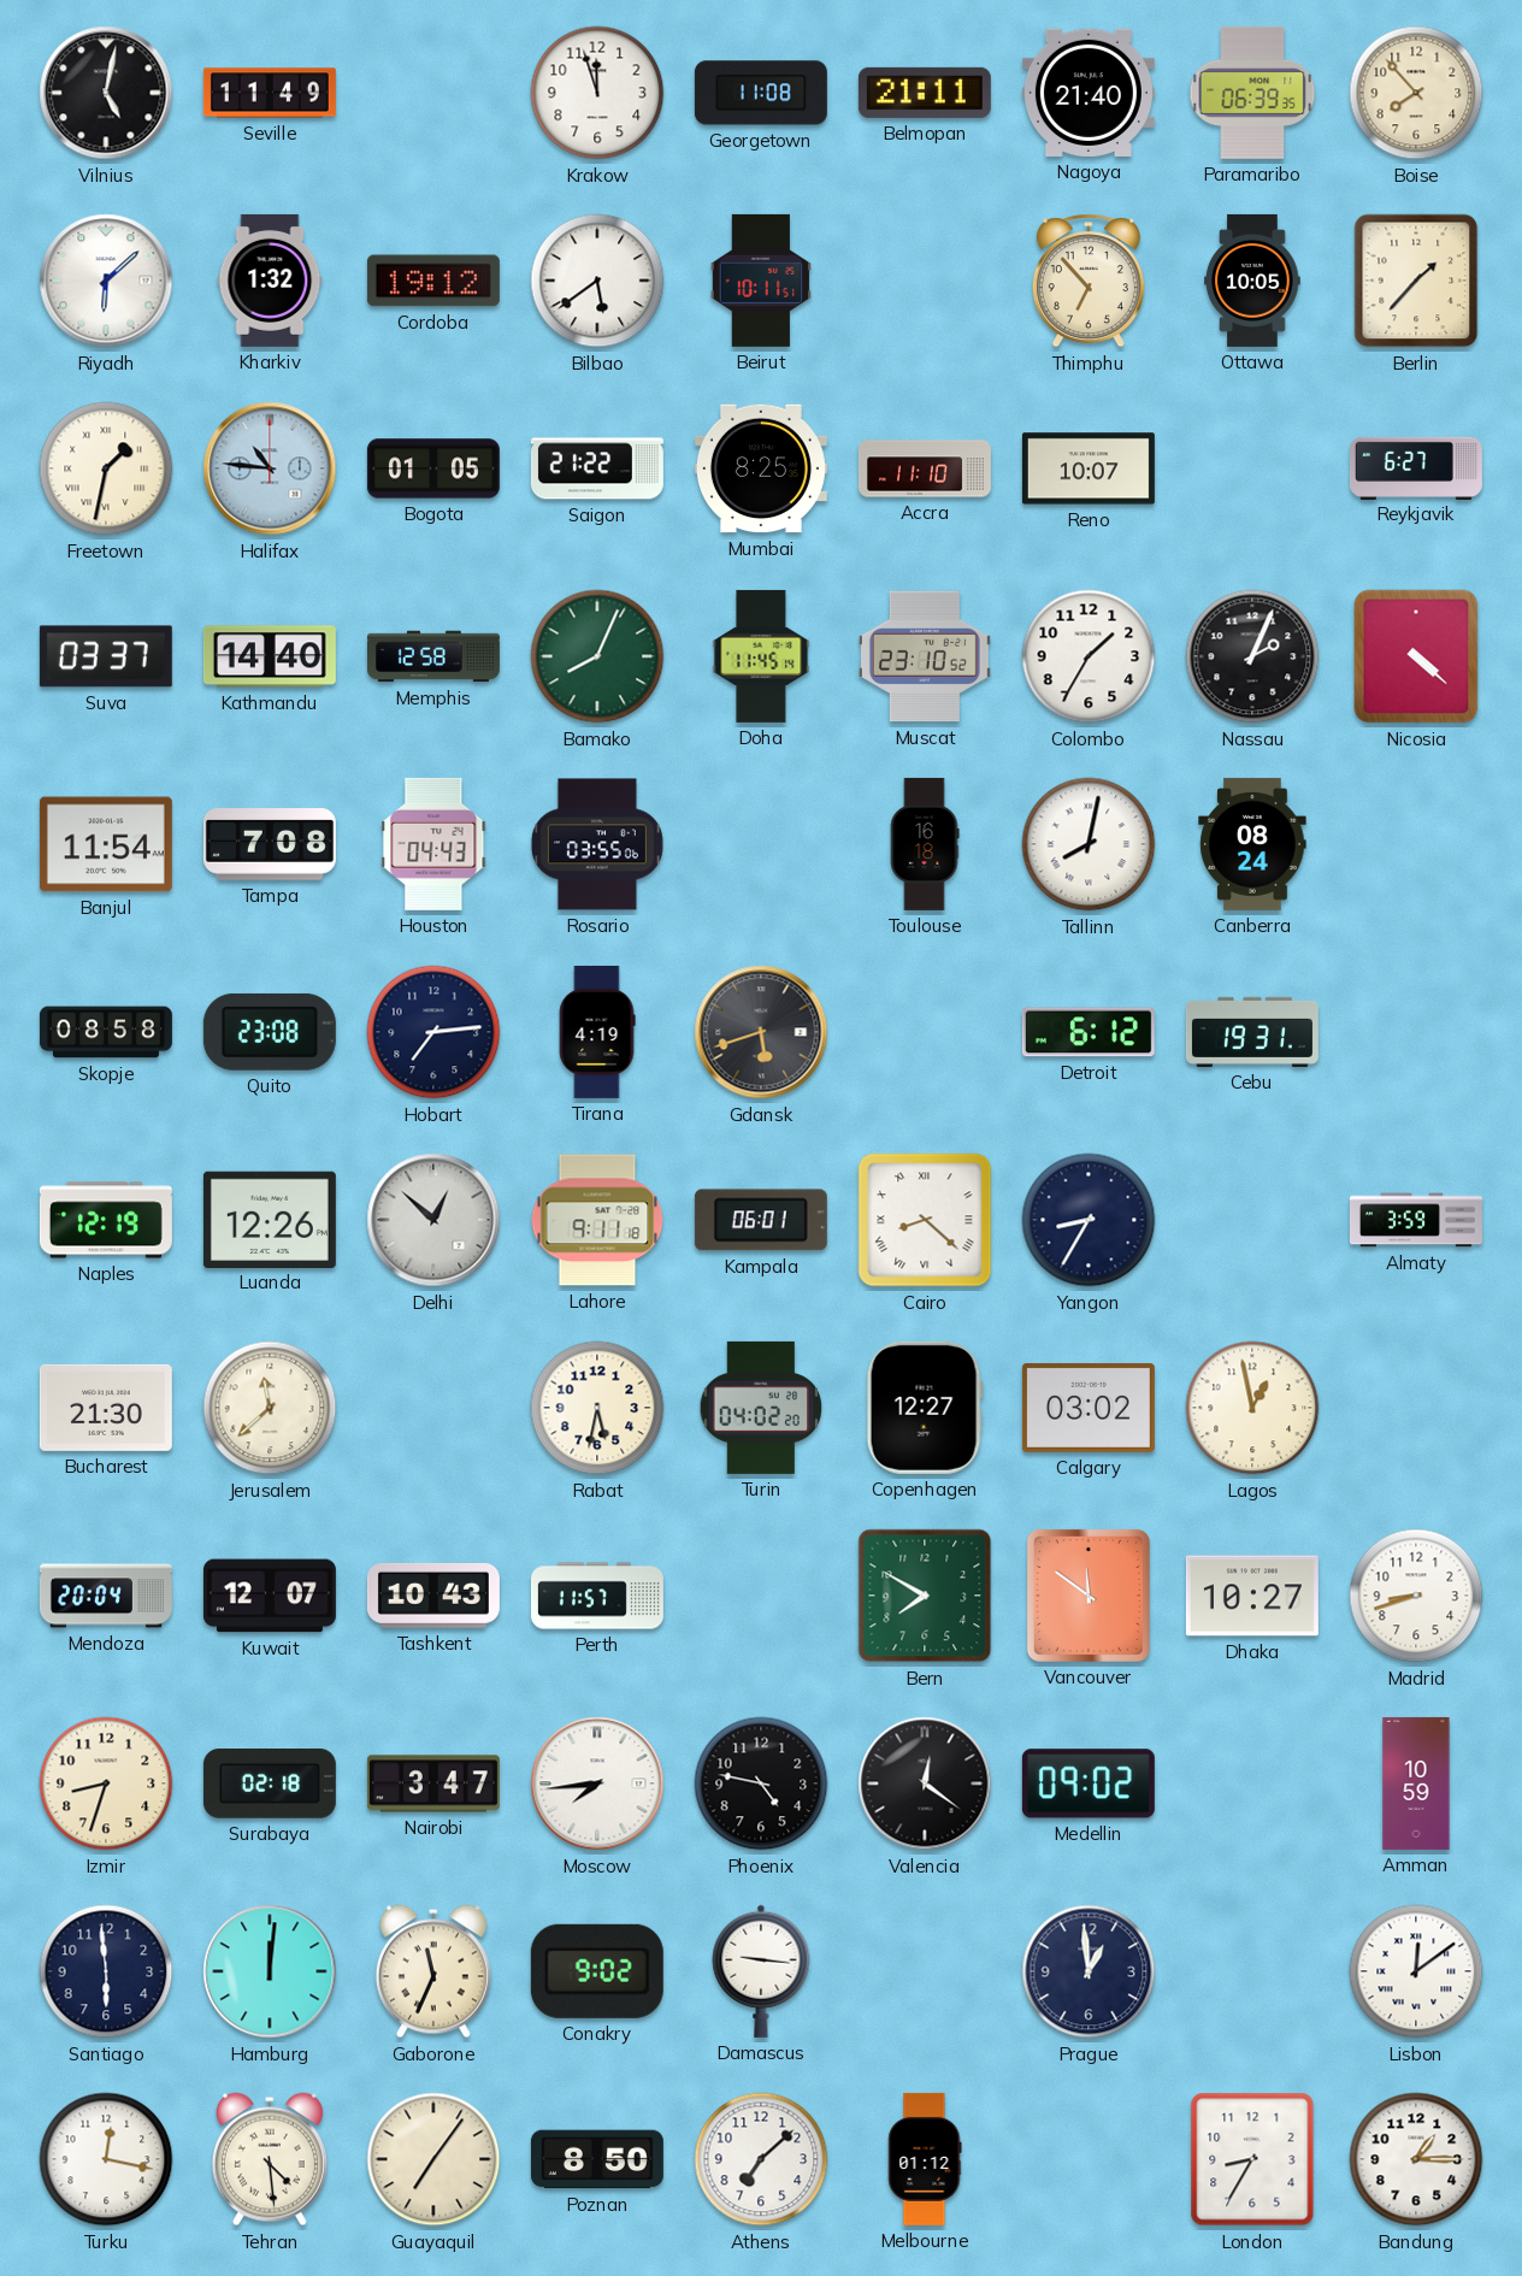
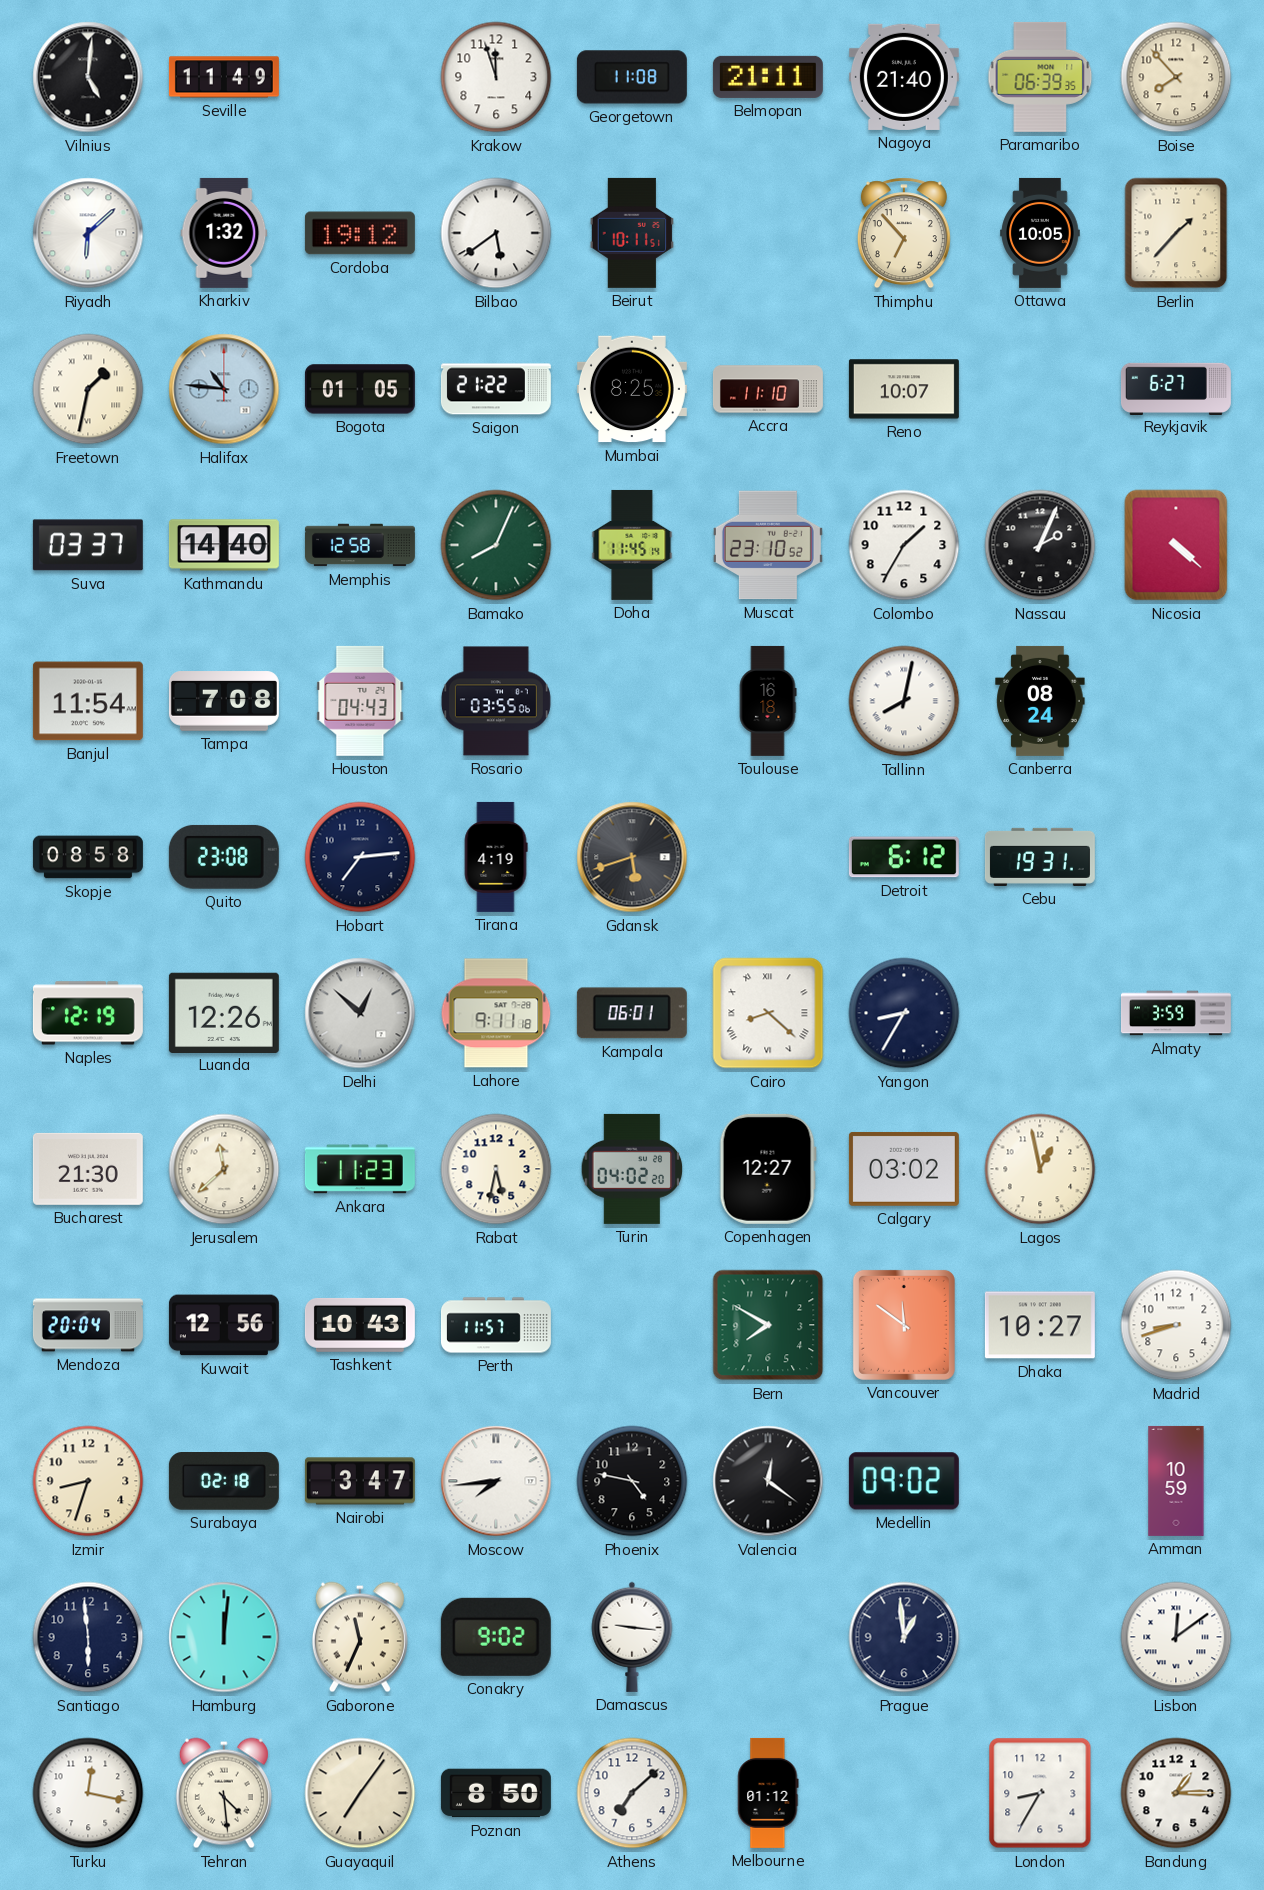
Vilnius: 5:02 -> 5:01 (88, 77)
Ankara: none -> 11:23 (360, 1169)
Kuwait: 12:07 -> 12:56 (224, 1325)
